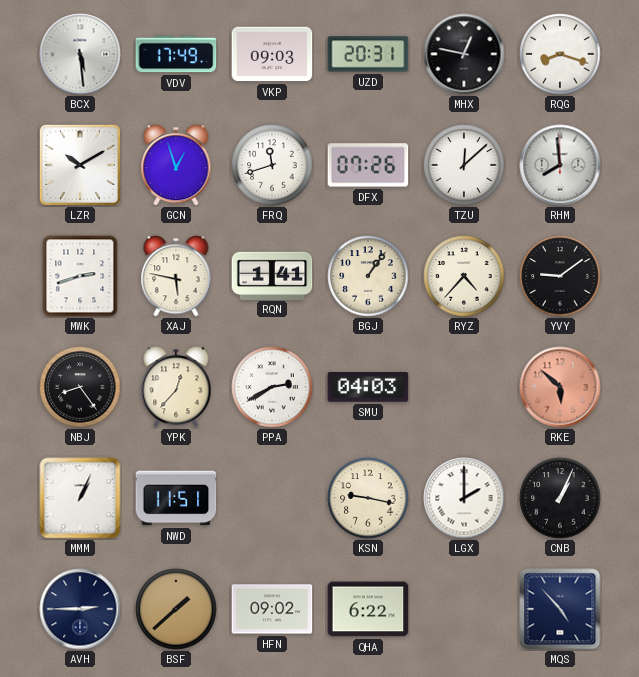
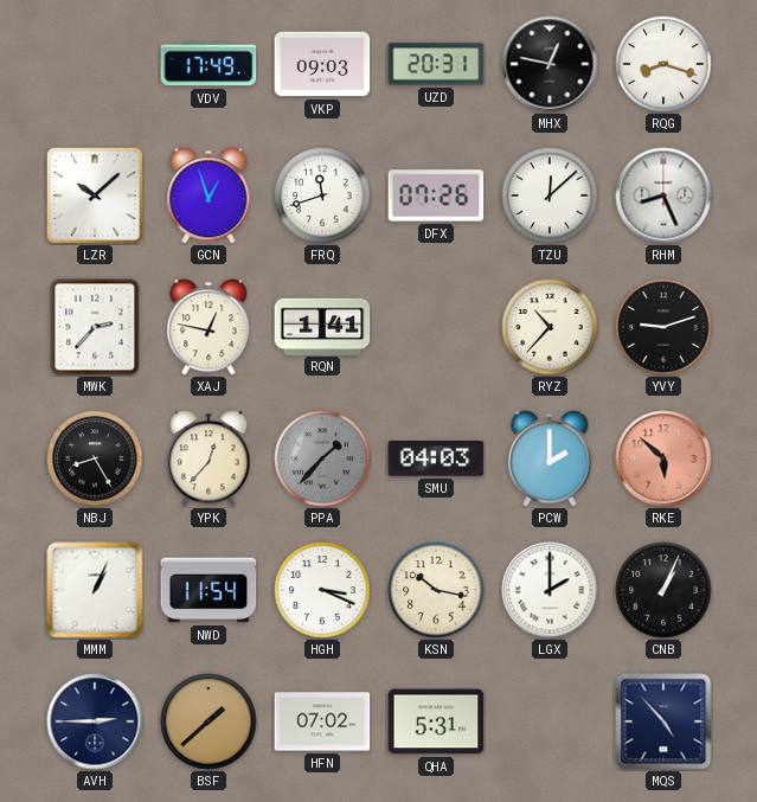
BCX: 5:29 -> none (80, 54)
LZR: 10:10 -> 10:08 (95, 195)
RHM: 7:59 -> 8:26 (663, 195)
MWK: 2:42 -> 2:37 (95, 327)
XAJ: 5:47 -> 12:47 (209, 327)
BGJ: 1:06 -> none (368, 276)
RYZ: 4:37 -> 10:37 (550, 327)
YVY: 9:09 -> 9:12 (663, 327)
NBJ: 8:24 -> 8:25 (95, 458)
PPA: 2:40 -> 1:37 (322, 458)
PPA dial: white -> grey (322, 458)
PCW: none -> 2:00 (550, 458)
NWD: 11:51 -> 11:54 (209, 590)
HGH: none -> 3:19 (322, 590)
KSN: 9:17 -> 10:17 (436, 590)
HFN: 09:02 -> 07:02 (322, 721)
QHA: 6:22 -> 5:31 (436, 721)
